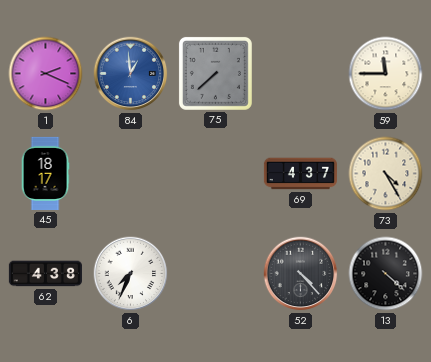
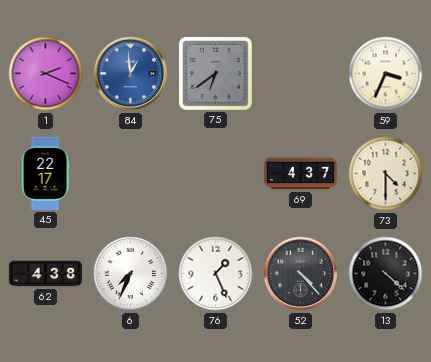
75: 7:38 -> 6:39 (215, 73)
59: 11:45 -> 3:34 (386, 74)
45: 18:17 -> 22:17 (45, 173)
73: 4:25 -> 4:30 (386, 174)
76: none -> 1:26 (216, 274)
